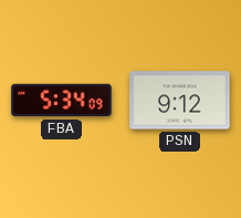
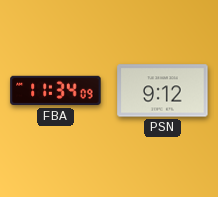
FBA: 5:34 -> 11:34 (56, 91)
